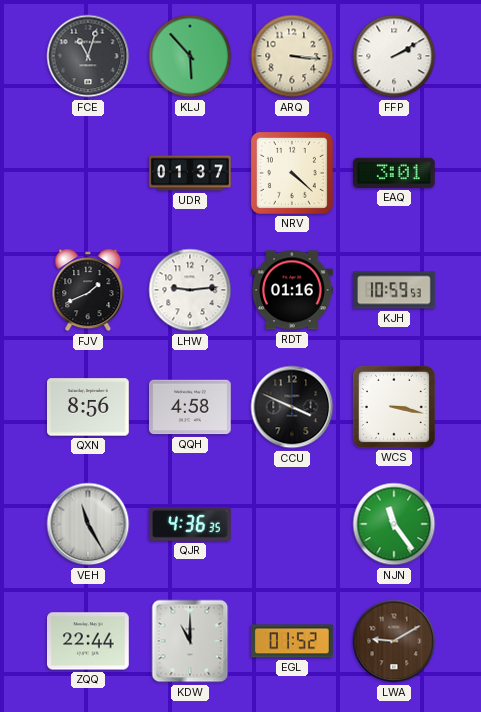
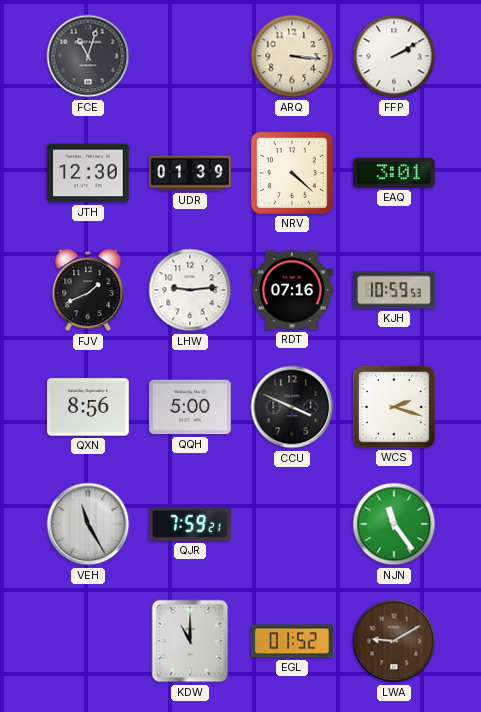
KLJ: 5:53 -> none (190, 56)
JTH: none -> 12:30 (89, 173)
UDR: 01:37 -> 01:39 (191, 173)
RDT: 01:16 -> 07:16 (292, 290)
QQH: 4:58 -> 5:00 (191, 407)
WCS: 3:17 -> 2:18 (394, 407)
QJR: 4:36 -> 7:59 (191, 524)
ZQQ: 22:44 -> none (89, 641)
